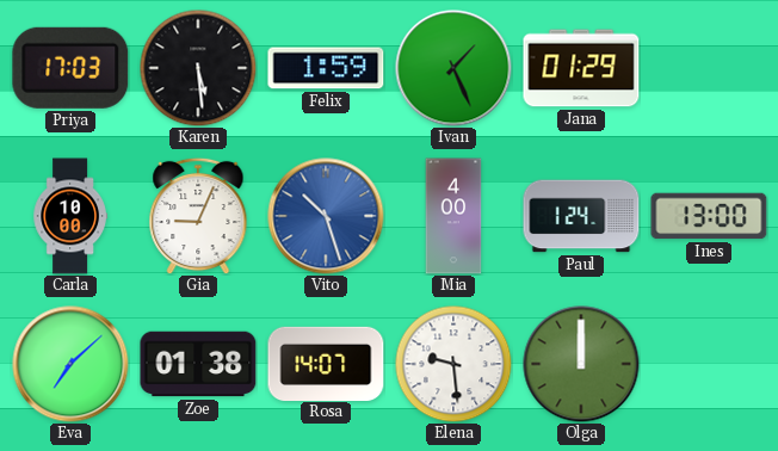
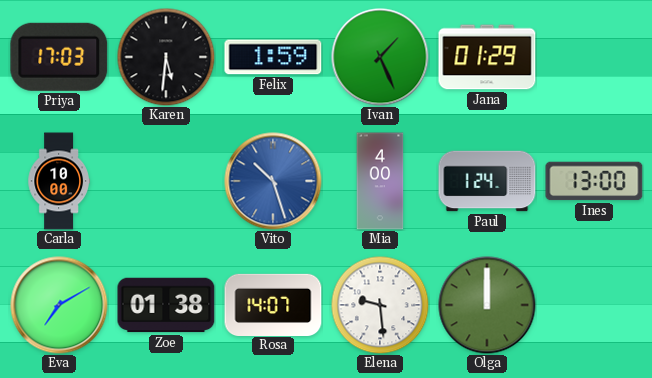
Karen: 5:29 -> 5:31 (166, 57)
Gia: 9:04 -> none (198, 216)
Eva: 7:08 -> 7:10 (59, 305)
